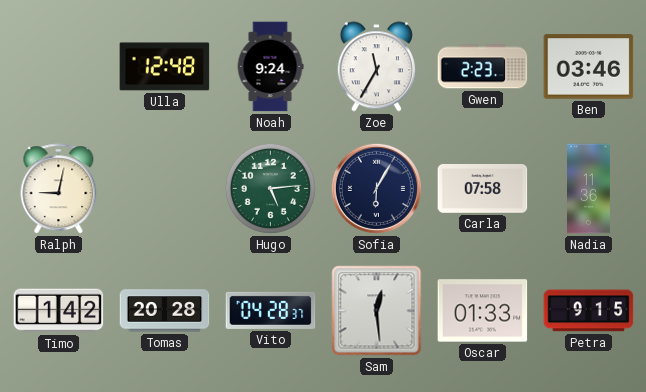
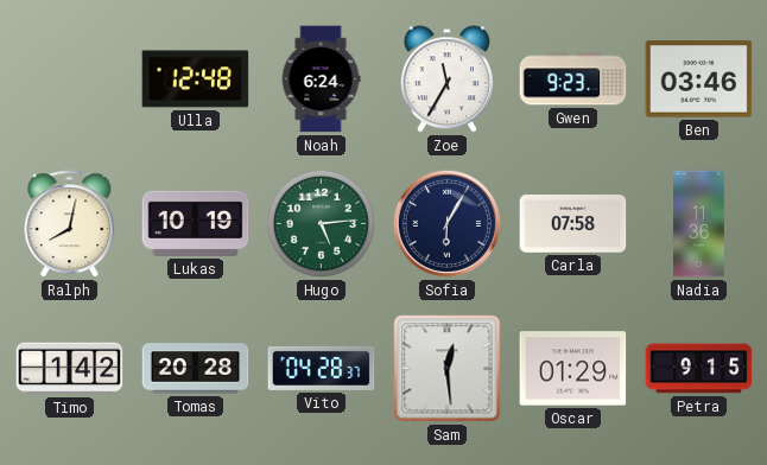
Noah: 9:24 -> 6:24 (321, 79)
Gwen: 2:23 -> 9:23 (573, 79)
Ralph: 9:02 -> 8:02 (70, 224)
Lukas: none -> 10:19 (196, 223)
Oscar: 01:33 -> 01:29 (573, 369)
